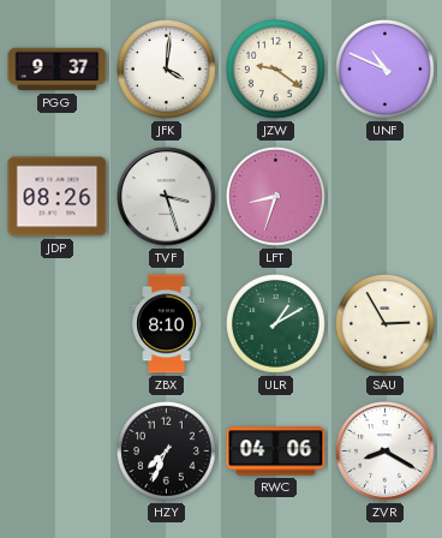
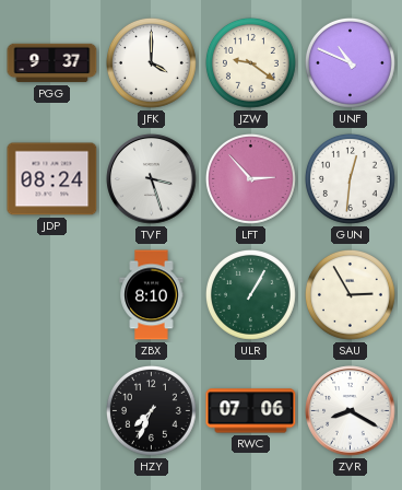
JFK: 4:01 -> 4:00 (151, 62)
JDP: 08:26 -> 08:24 (52, 179)
LFT: 8:33 -> 2:53 (250, 178)
GUN: none -> 12:31 (350, 178)
ULR: 1:10 -> 1:05 (250, 294)
RWC: 04:06 -> 07:06 (251, 411)
